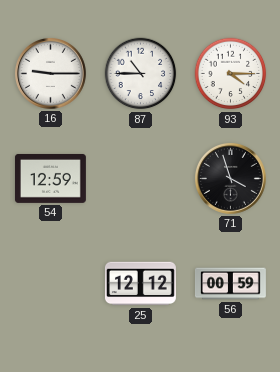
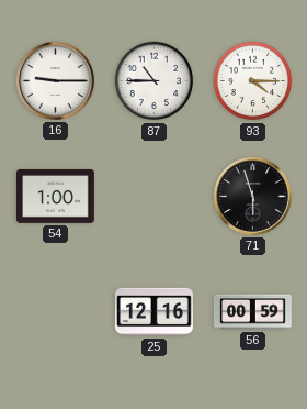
54: 12:59 -> 1:00 (55, 196)
71: 3:57 -> 5:57 (252, 196)
25: 12:12 -> 12:16 (153, 312)
